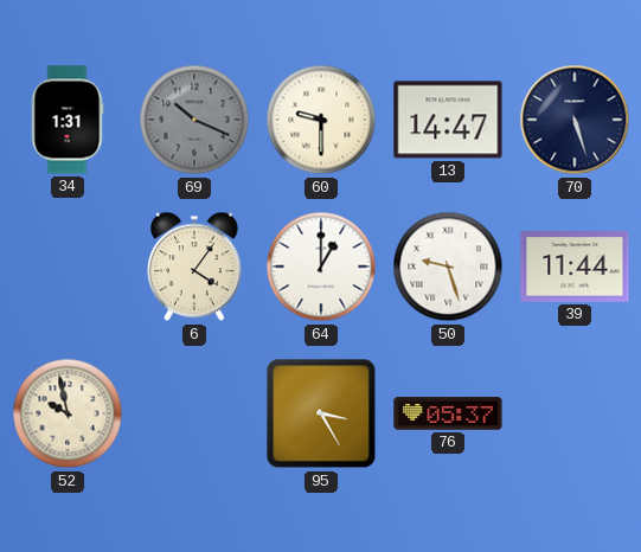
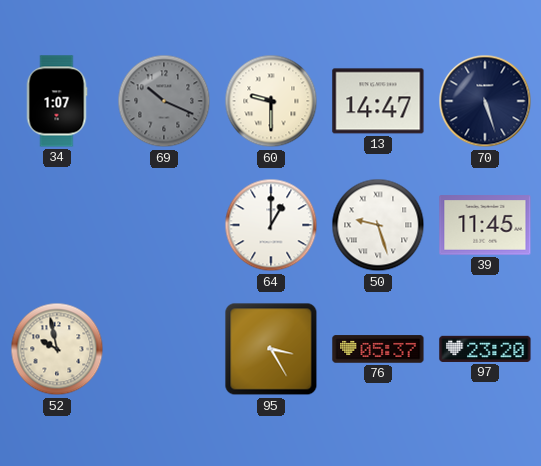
34: 1:31 -> 1:07 (57, 101)
6: 4:06 -> none (194, 267)
39: 11:44 -> 11:45 (485, 225)
97: none -> 23:20 (485, 349)
